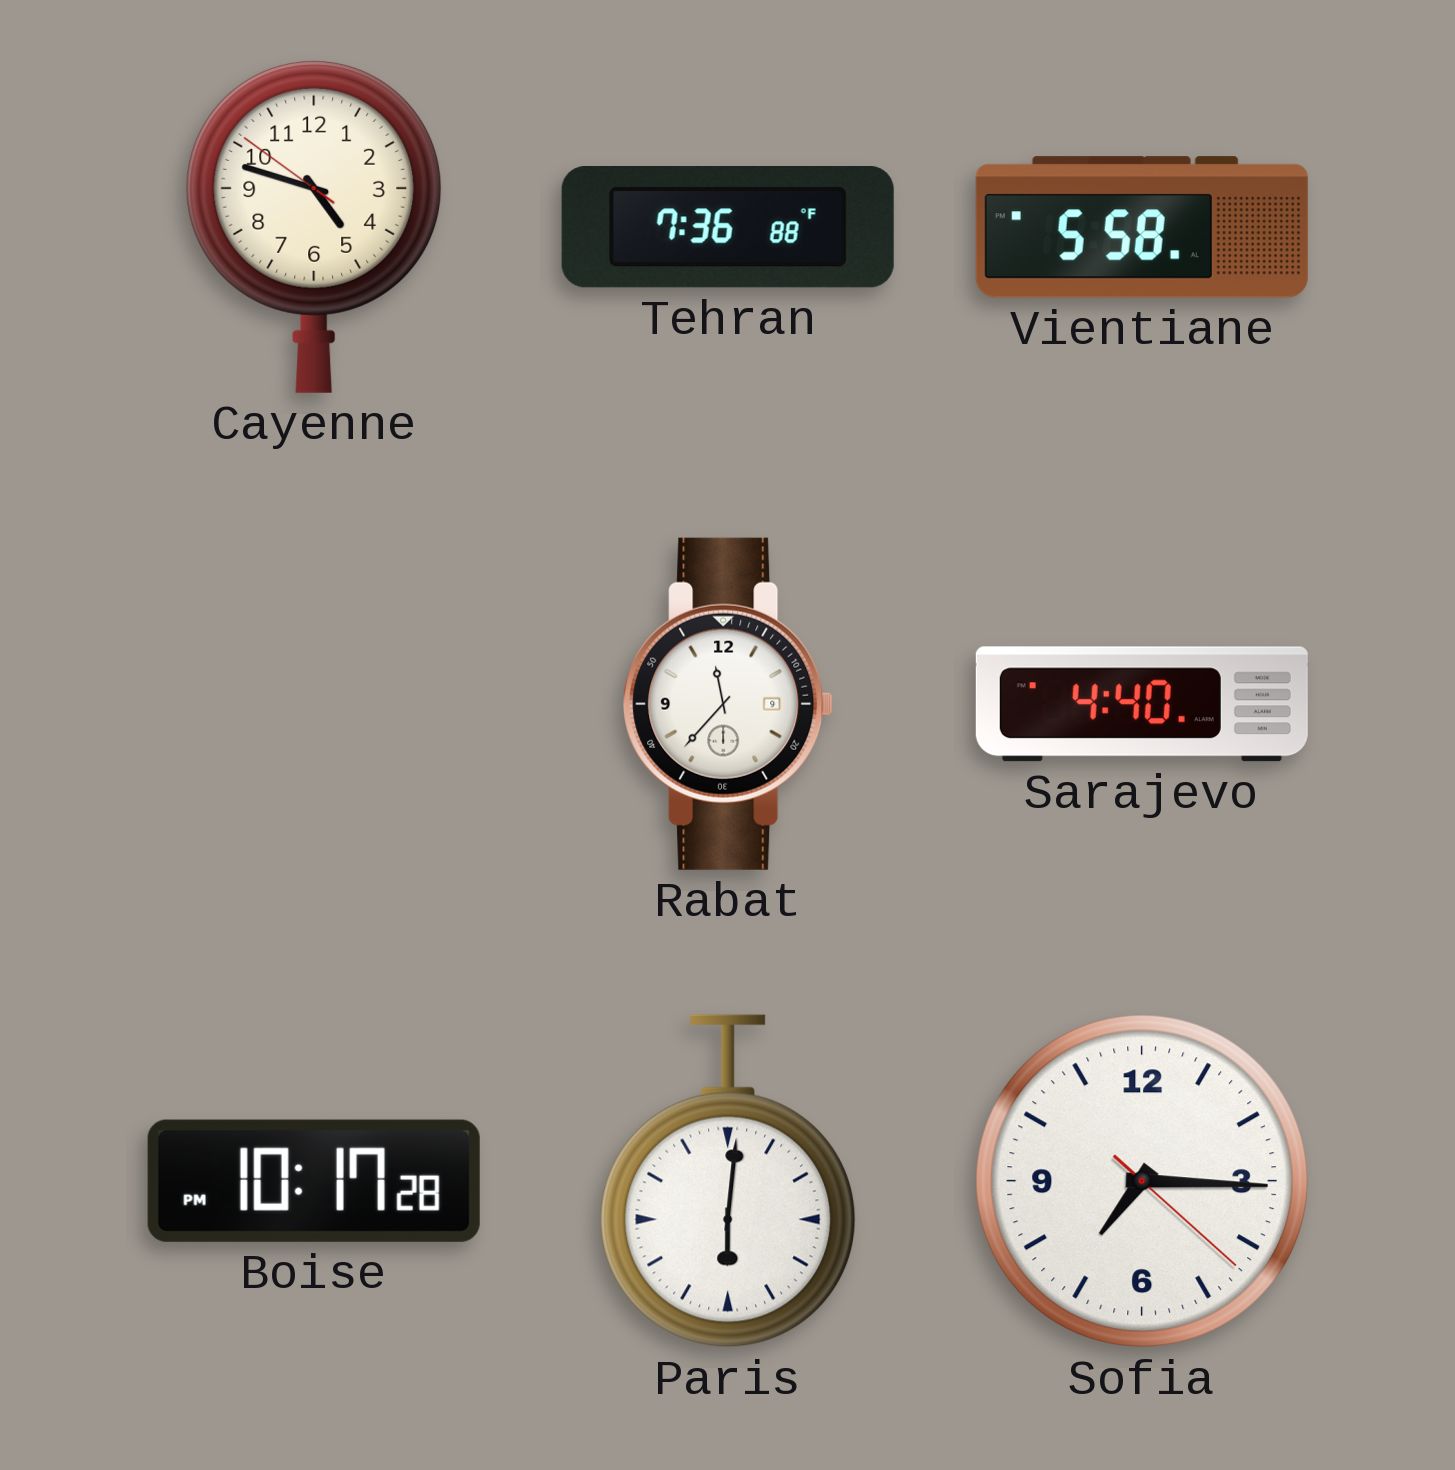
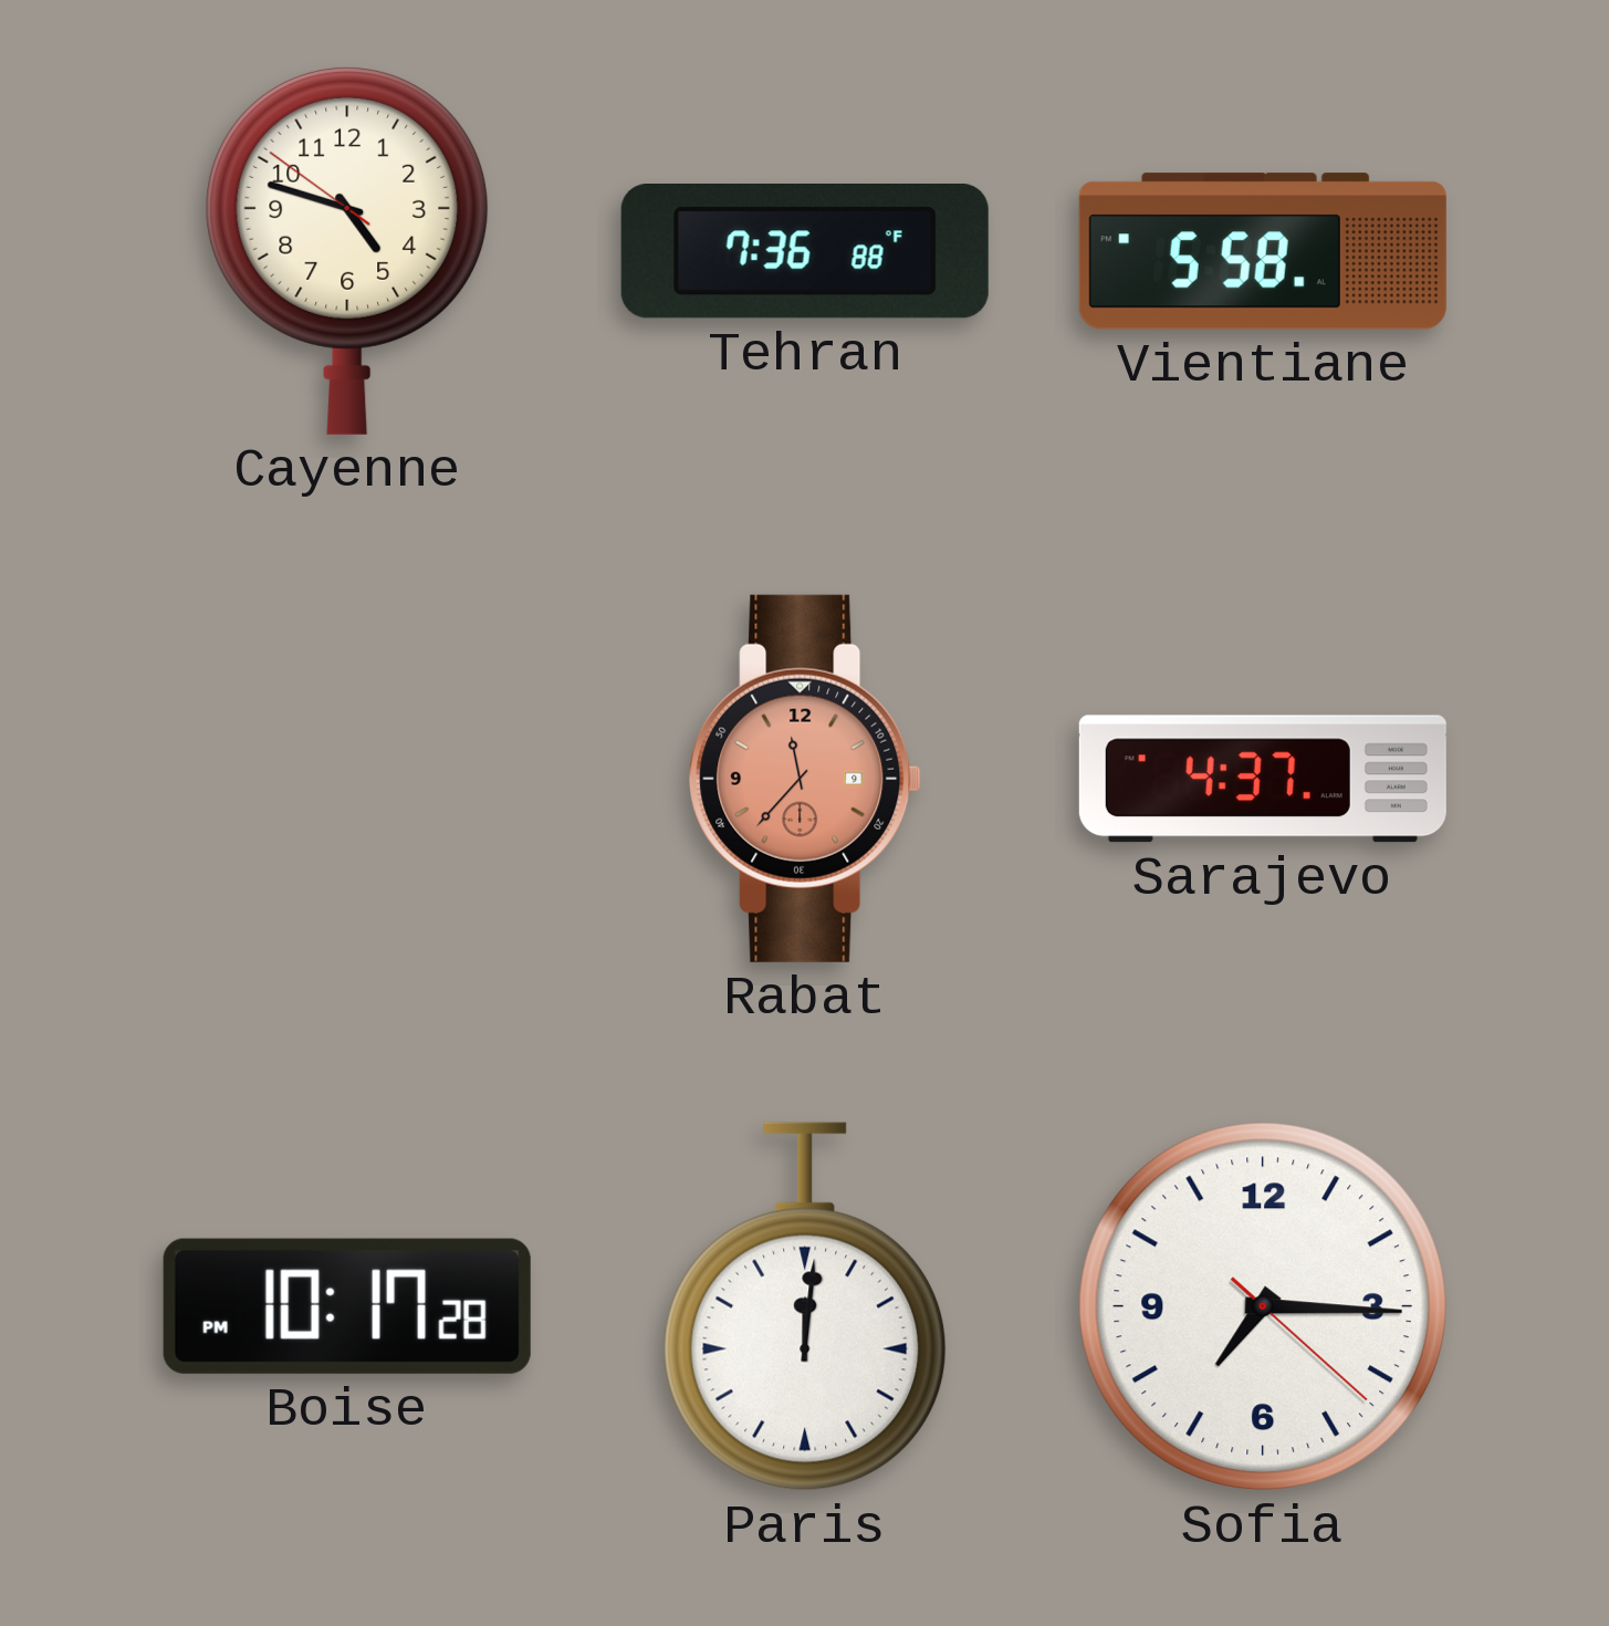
Rabat dial: white -> salmon (805, 779)
Sarajevo: 4:40 -> 4:37 (1263, 779)
Paris: 6:01 -> 12:01 (805, 1306)
